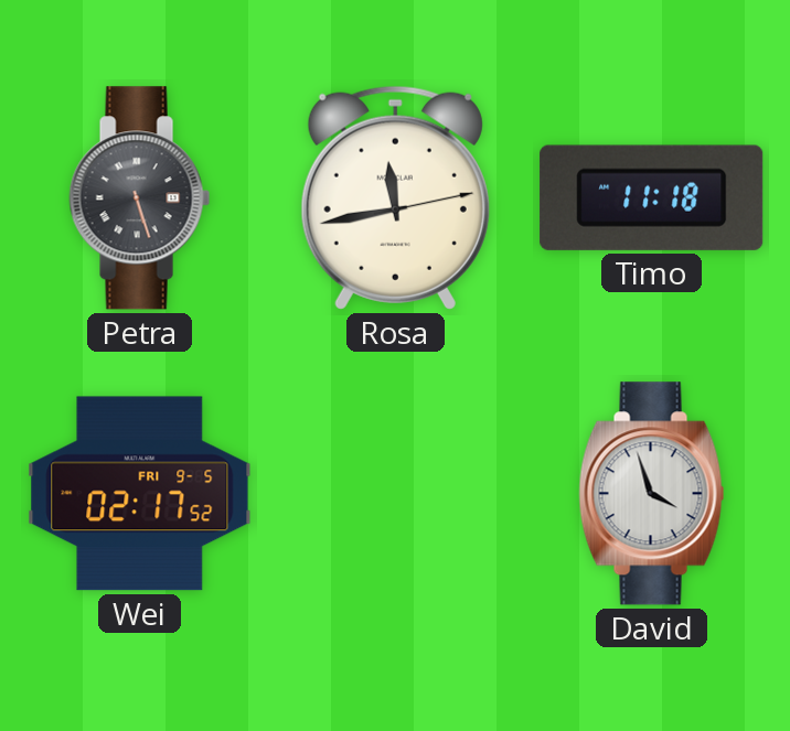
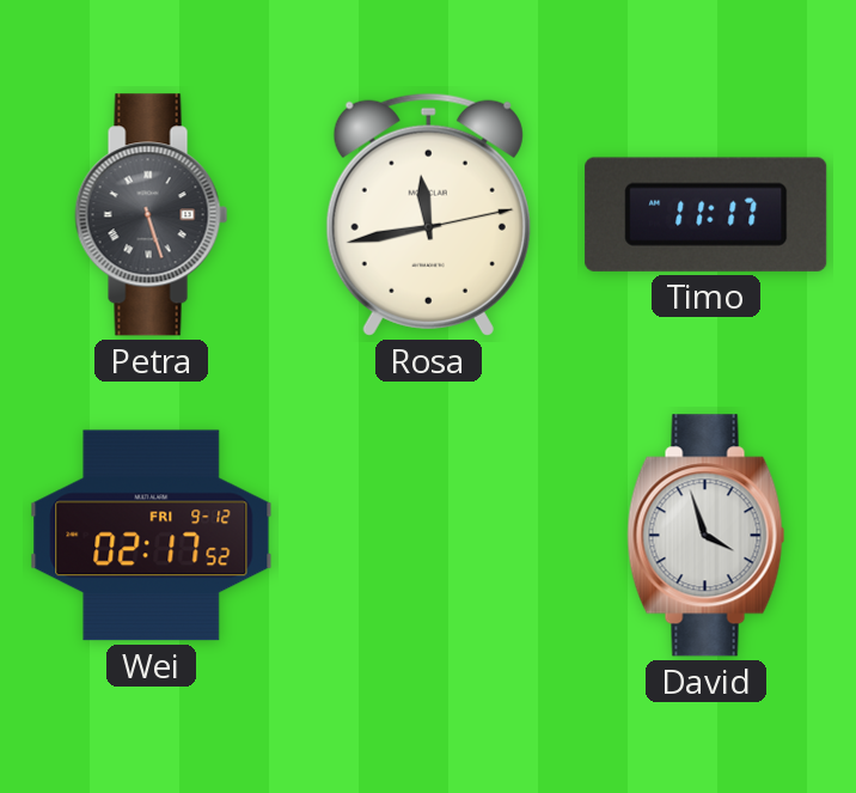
Timo: 11:18 -> 11:17 (707, 214)
Wei date: FRI 9-5 -> FRI 9-12 (152, 536)
